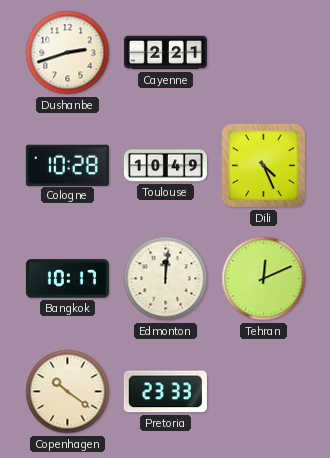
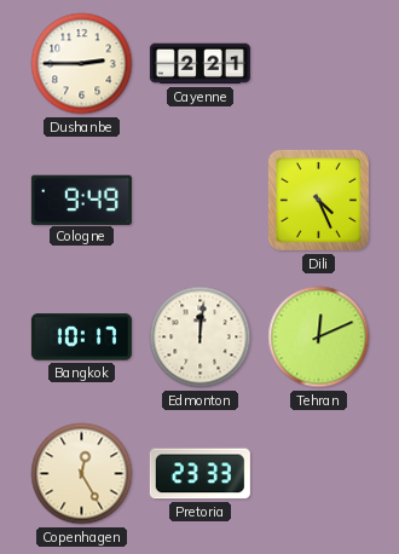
Dushanbe: 2:42 -> 2:45 (82, 64)
Cologne: 10:28 -> 9:49 (81, 200)
Toulouse: 10:49 -> none (165, 166)
Copenhagen: 10:21 -> 12:25 (82, 474)
